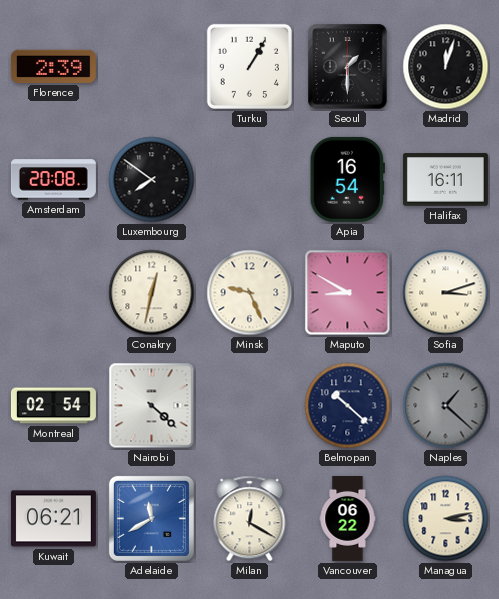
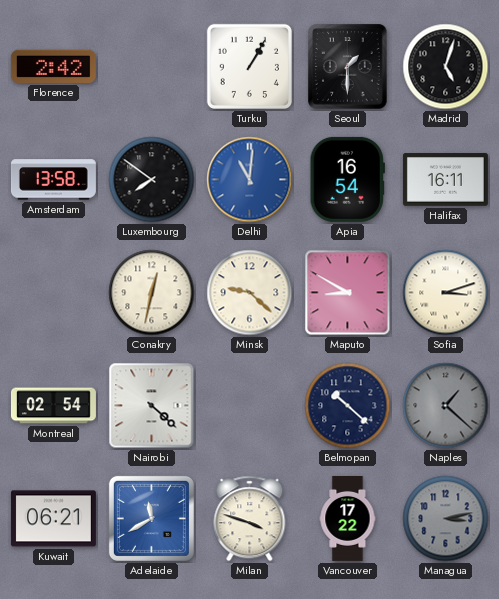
Florence: 2:39 -> 2:42 (53, 66)
Madrid: 12:03 -> 5:03 (446, 67)
Amsterdam: 20:08 -> 13:58 (53, 180)
Delhi: none -> 11:01 (250, 180)
Minsk: 9:26 -> 9:22 (250, 293)
Milan: 12:20 -> 3:48 (250, 519)
Vancouver: 06:22 -> 17:22 (348, 518)
Managua dial: cream -> grey (446, 519)
